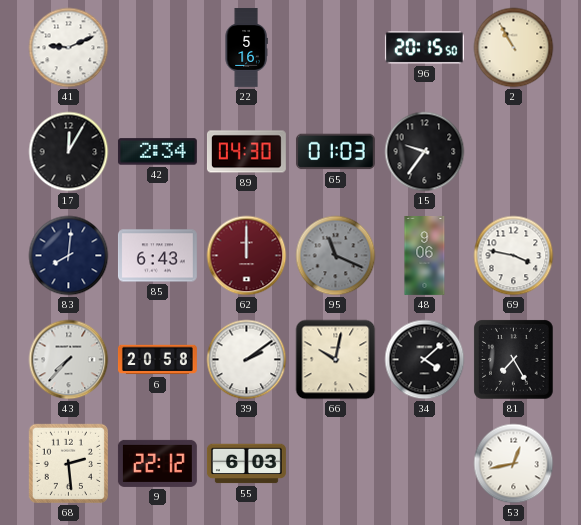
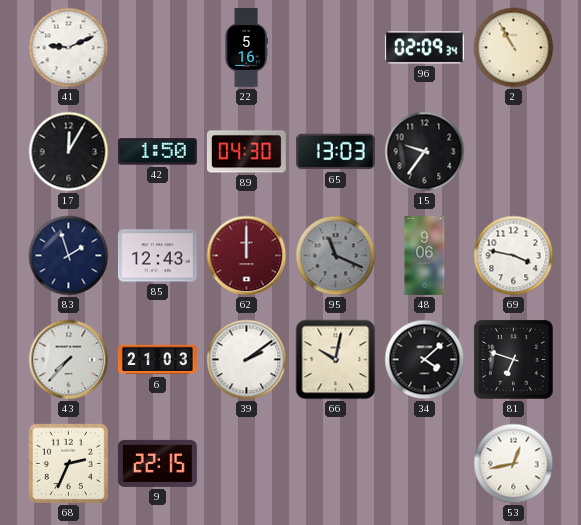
96: 20:15 -> 02:09 (424, 48)
42: 2:34 -> 1:50 (157, 152)
65: 01:03 -> 13:03 (335, 152)
83: 8:01 -> 1:57 (69, 256)
85: 6:43 -> 12:43 (157, 256)
6: 20:58 -> 21:03 (157, 360)
81: 7:25 -> 6:48 (514, 360)
68: 2:29 -> 2:34 (68, 463)
9: 22:12 -> 22:15 (157, 463)
55: 6:03 -> none (246, 464)
